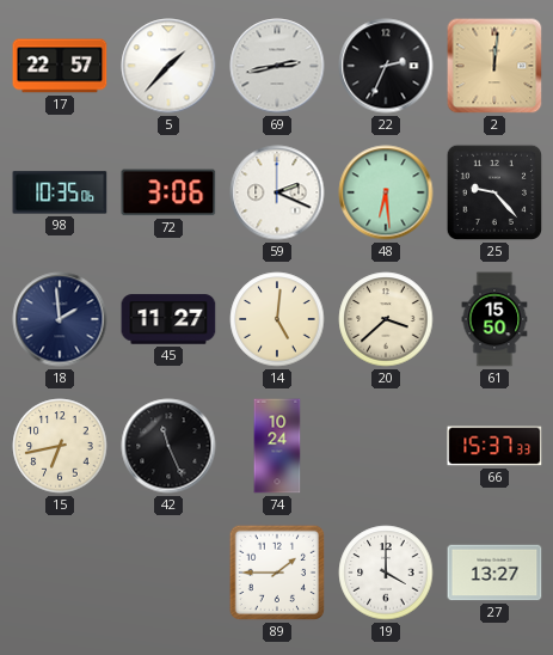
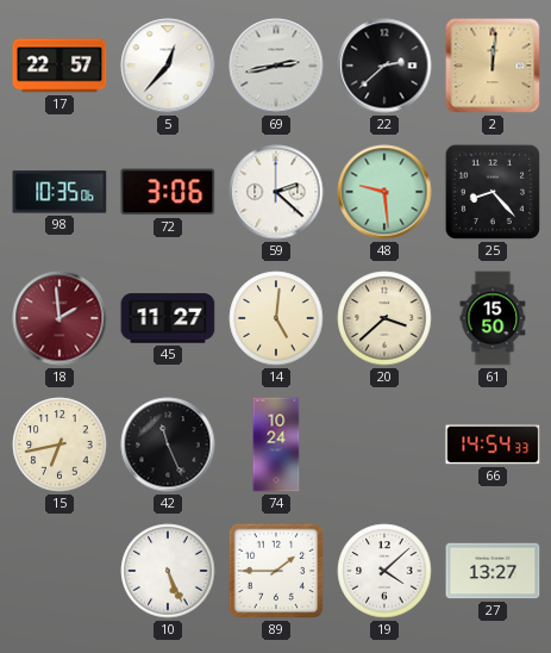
5: 1:37 -> 12:37 (168, 66)
22: 2:34 -> 2:38 (384, 66)
59: 2:19 -> 2:22 (276, 192)
48: 6:29 -> 9:29 (384, 192)
25: 9:23 -> 8:23 (493, 192)
18 dial: navy -> burgundy (60, 318)
66: 15:37 -> 14:54 (493, 444)
10: none -> 5:26 (168, 571)
19: 4:00 -> 4:08 (384, 571)
